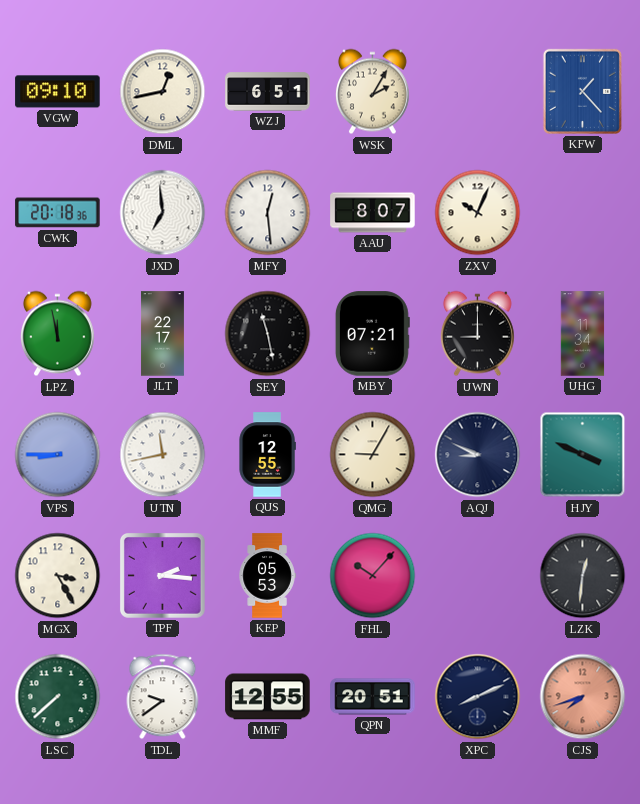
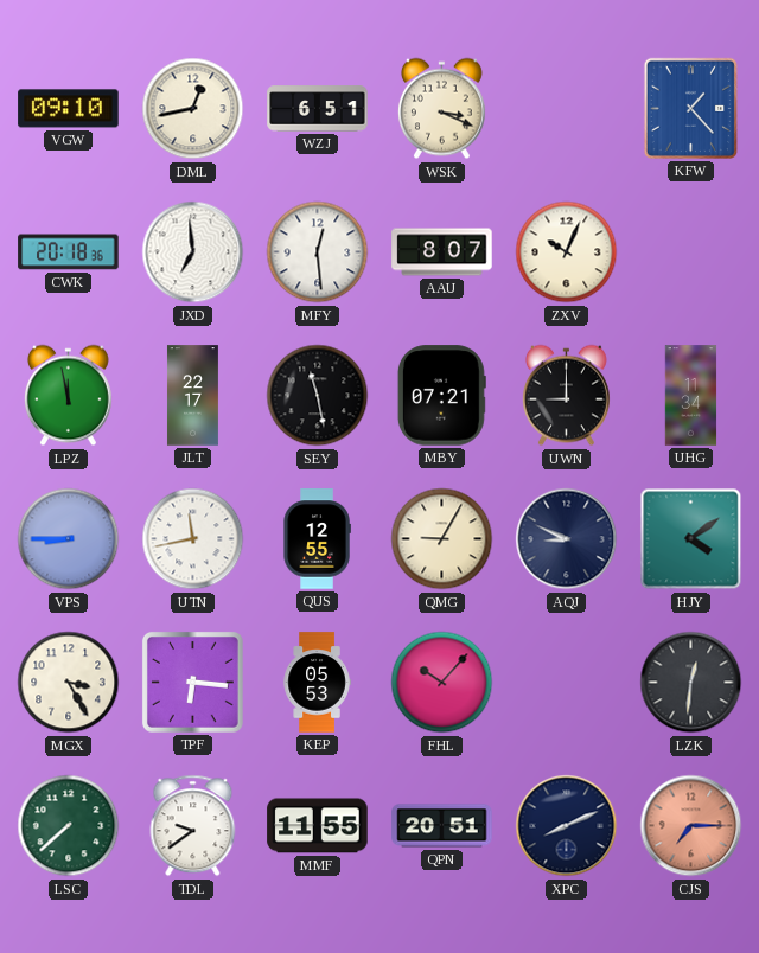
WSK: 2:05 -> 3:19 (441, 109)
HJY: 3:49 -> 4:09 (691, 539)
TPF: 2:16 -> 6:16 (192, 682)
MMF: 12:55 -> 11:55 (318, 826)
CJS: 7:42 -> 7:15 (691, 826)
